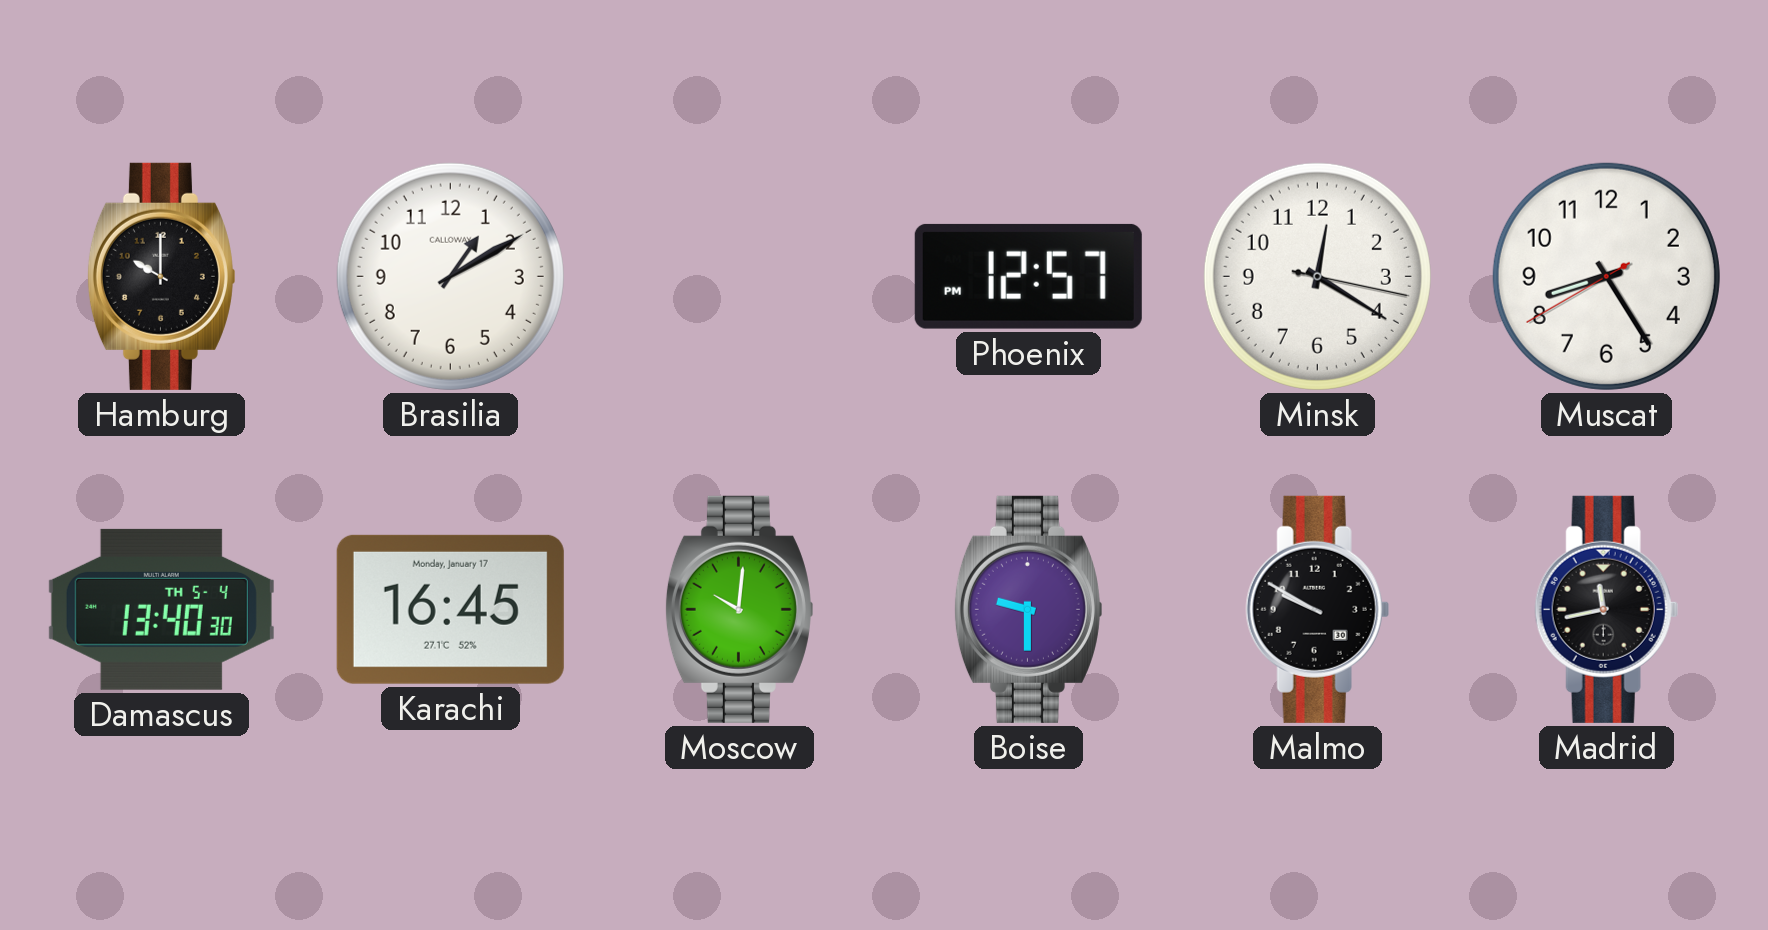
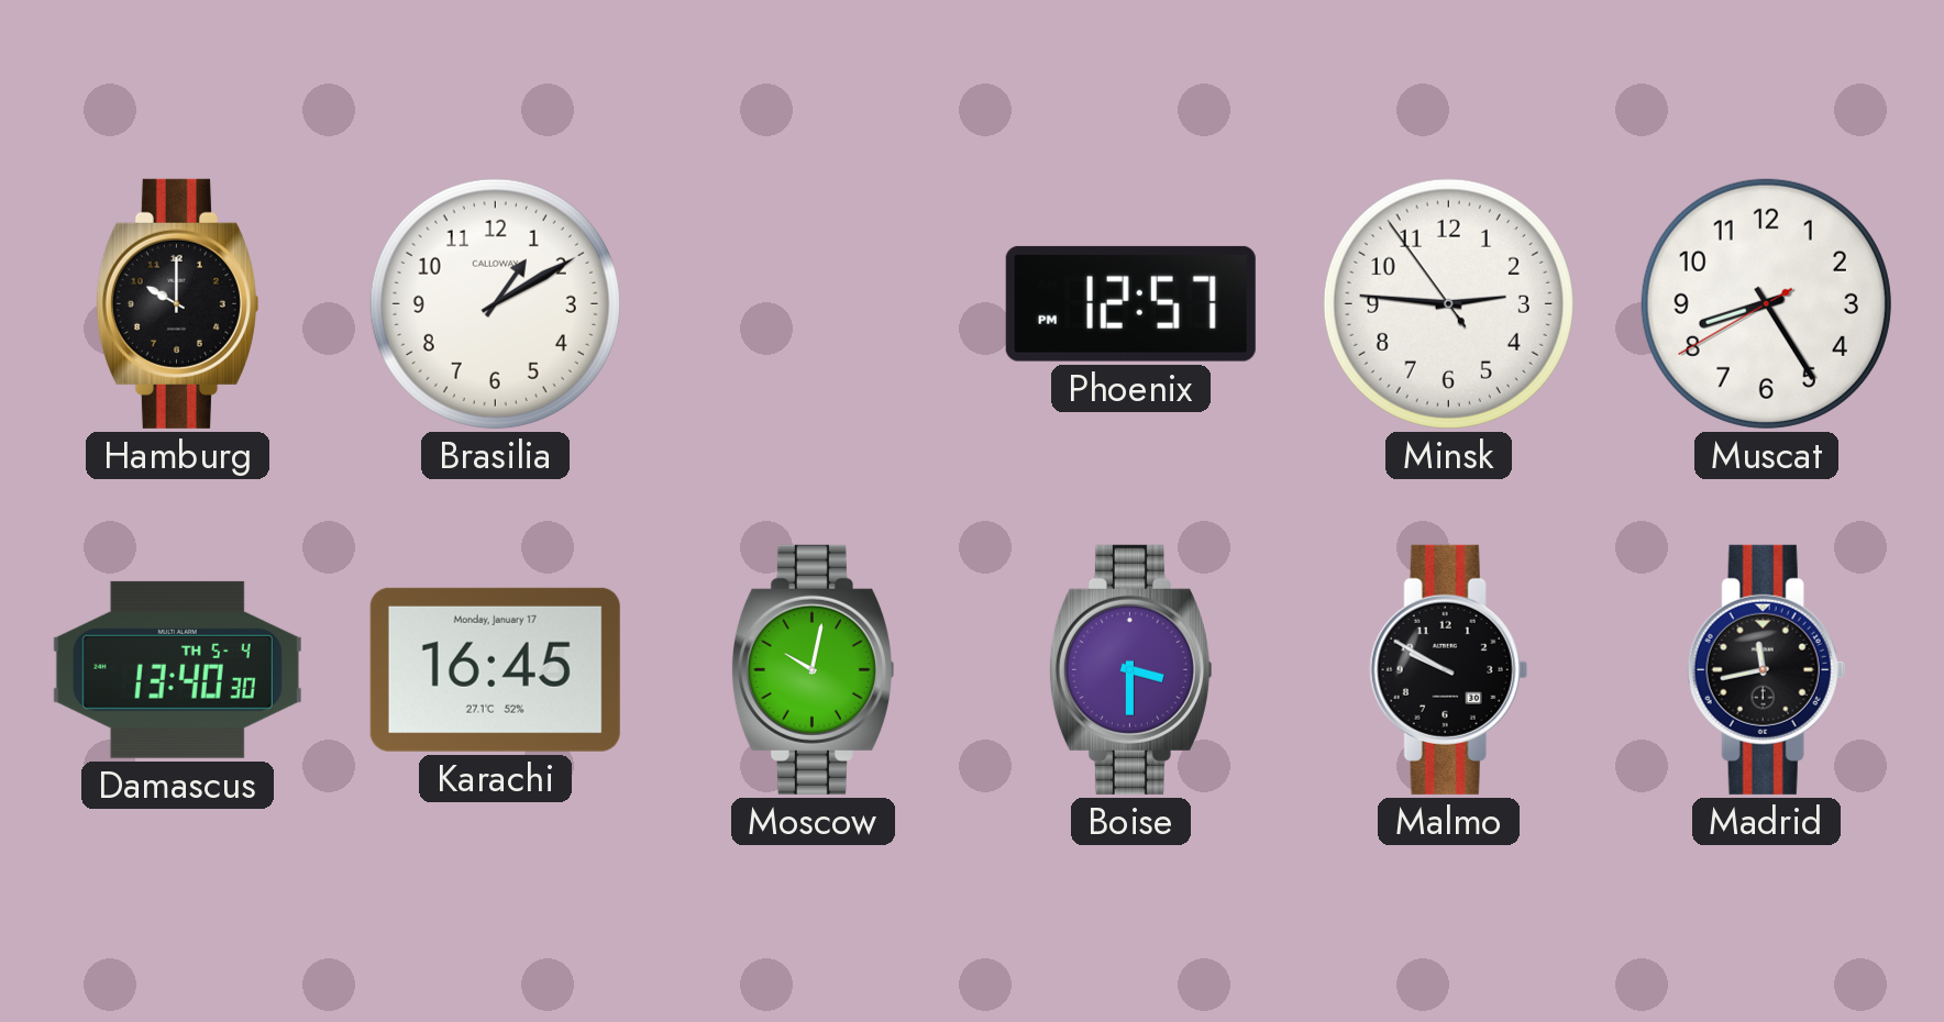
Minsk: 12:20 -> 2:45 (1448, 303)
Moscow: 10:01 -> 10:02 (813, 669)
Boise: 9:30 -> 3:30 (1130, 669)
